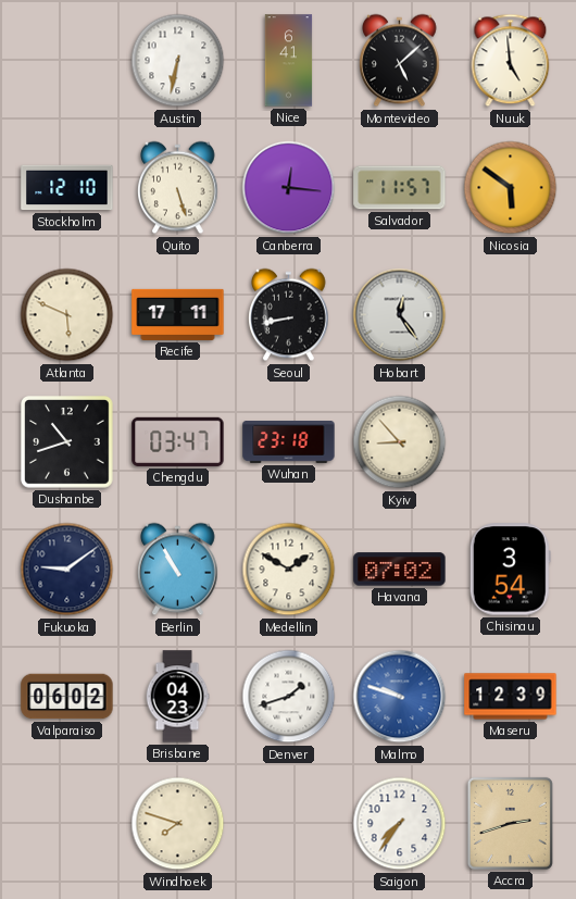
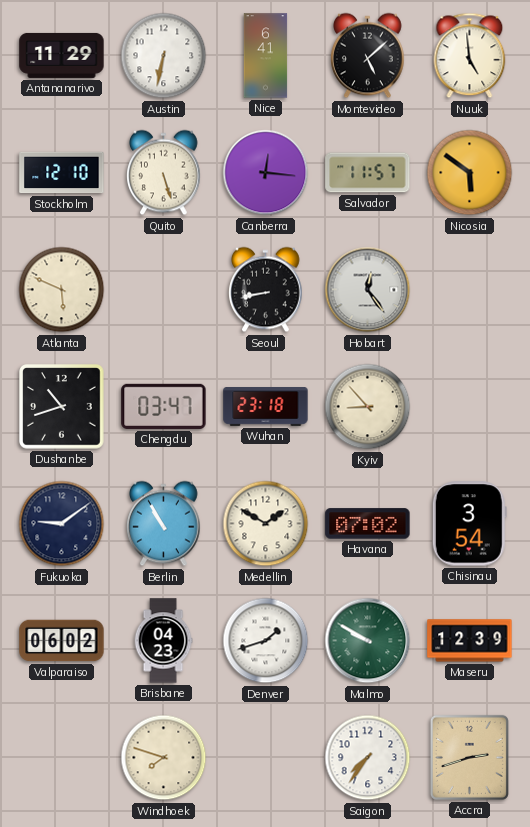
Antananarivo: none -> 11:29 (62, 55)
Recife: 17:11 -> none (178, 314)
Malmo: 9:48 -> 9:50 (368, 641)
Malmo dial: blue -> green (368, 641)
